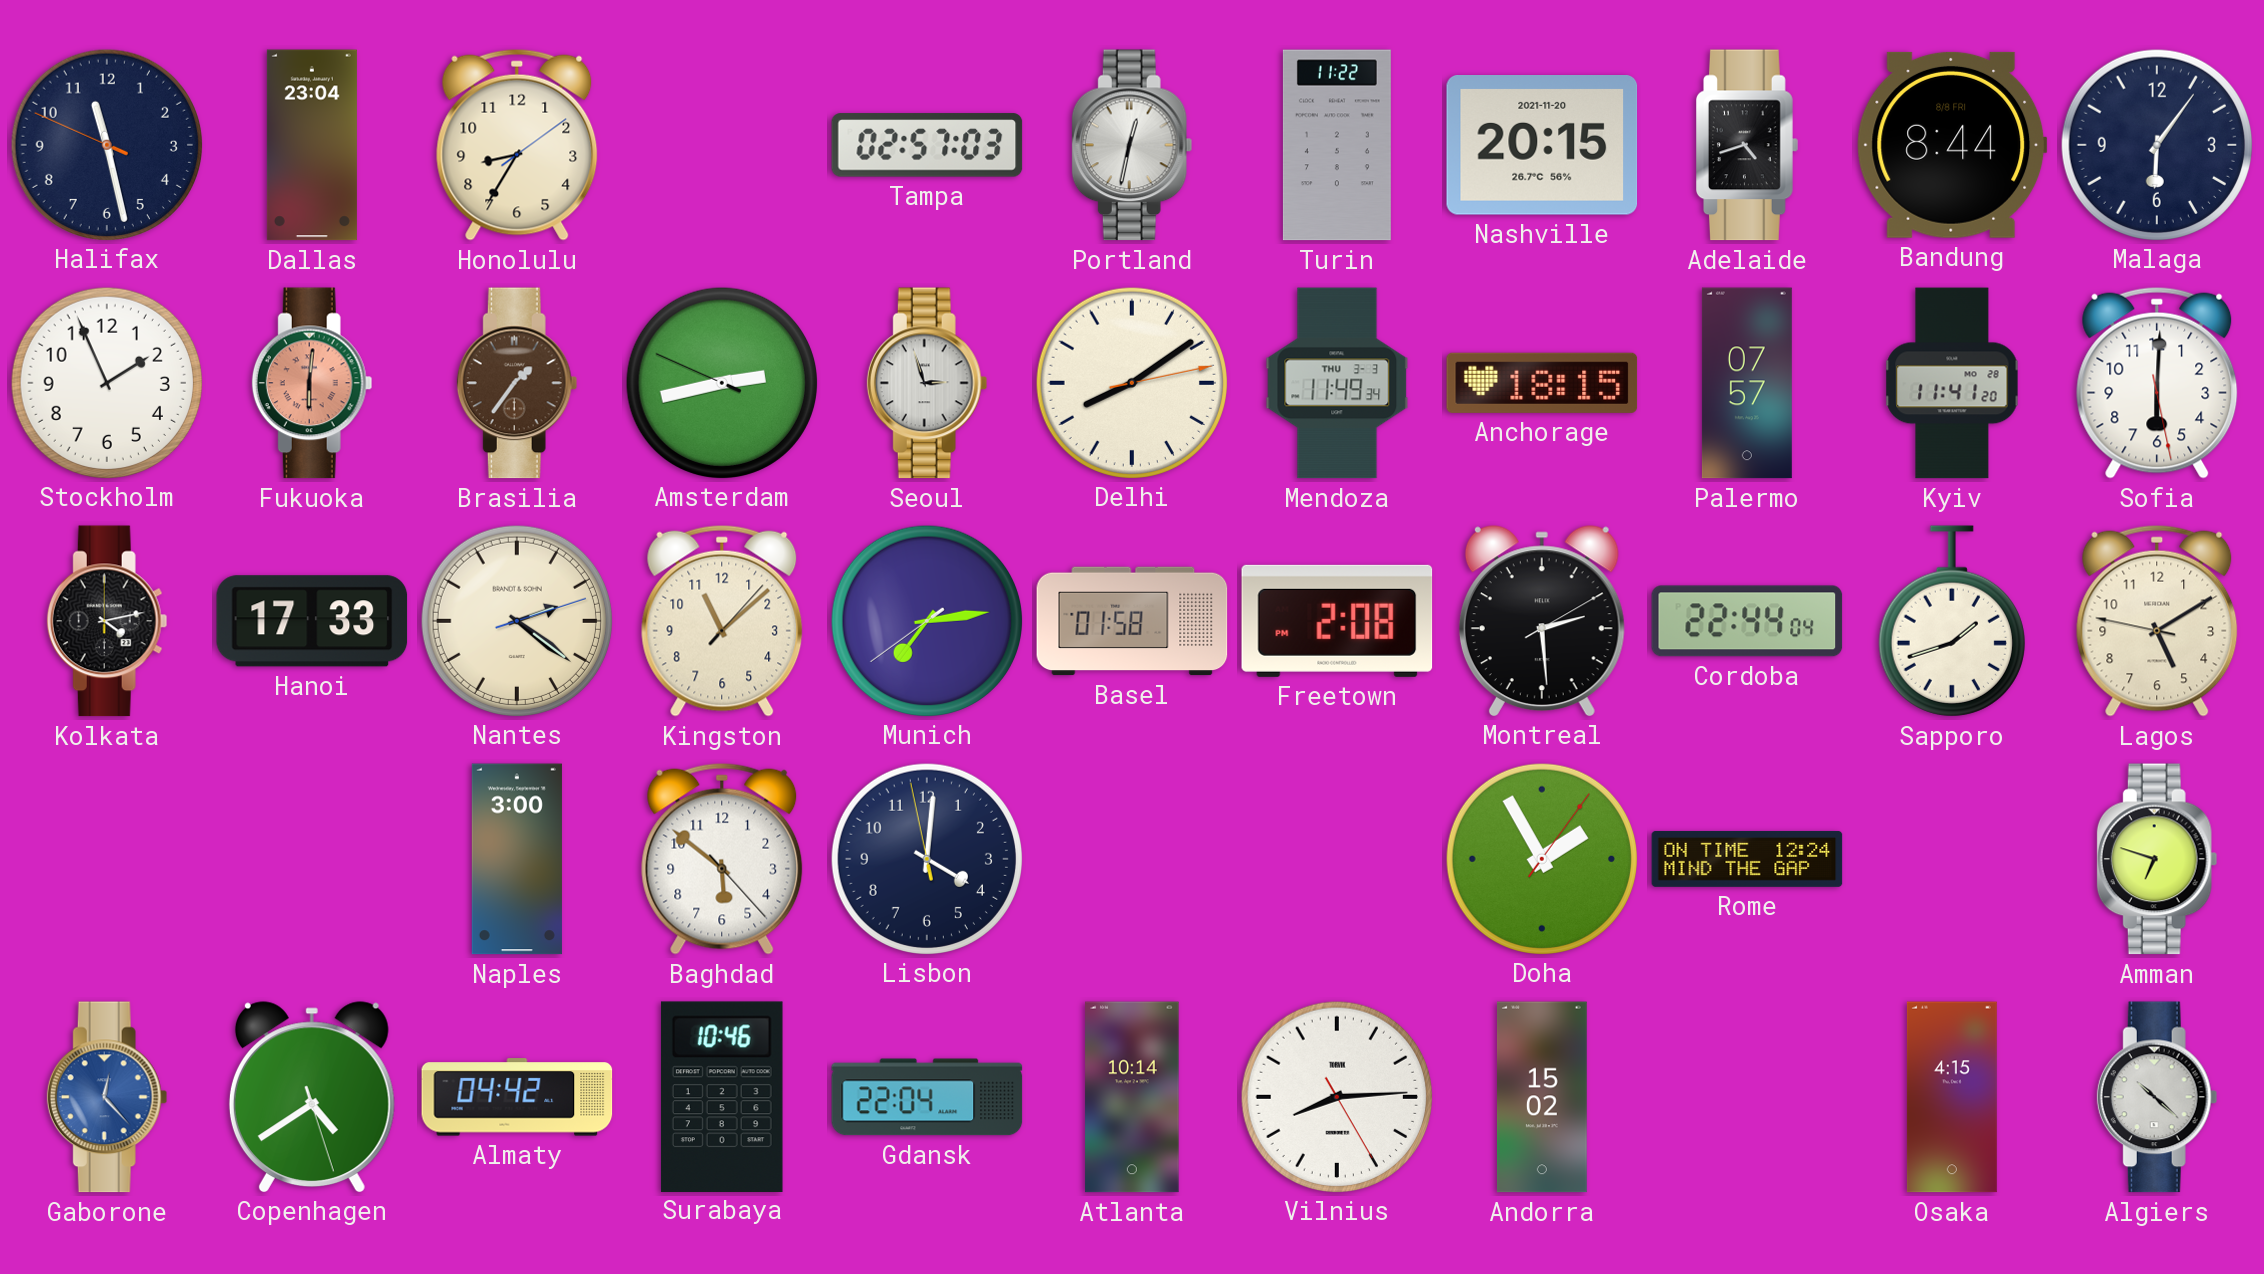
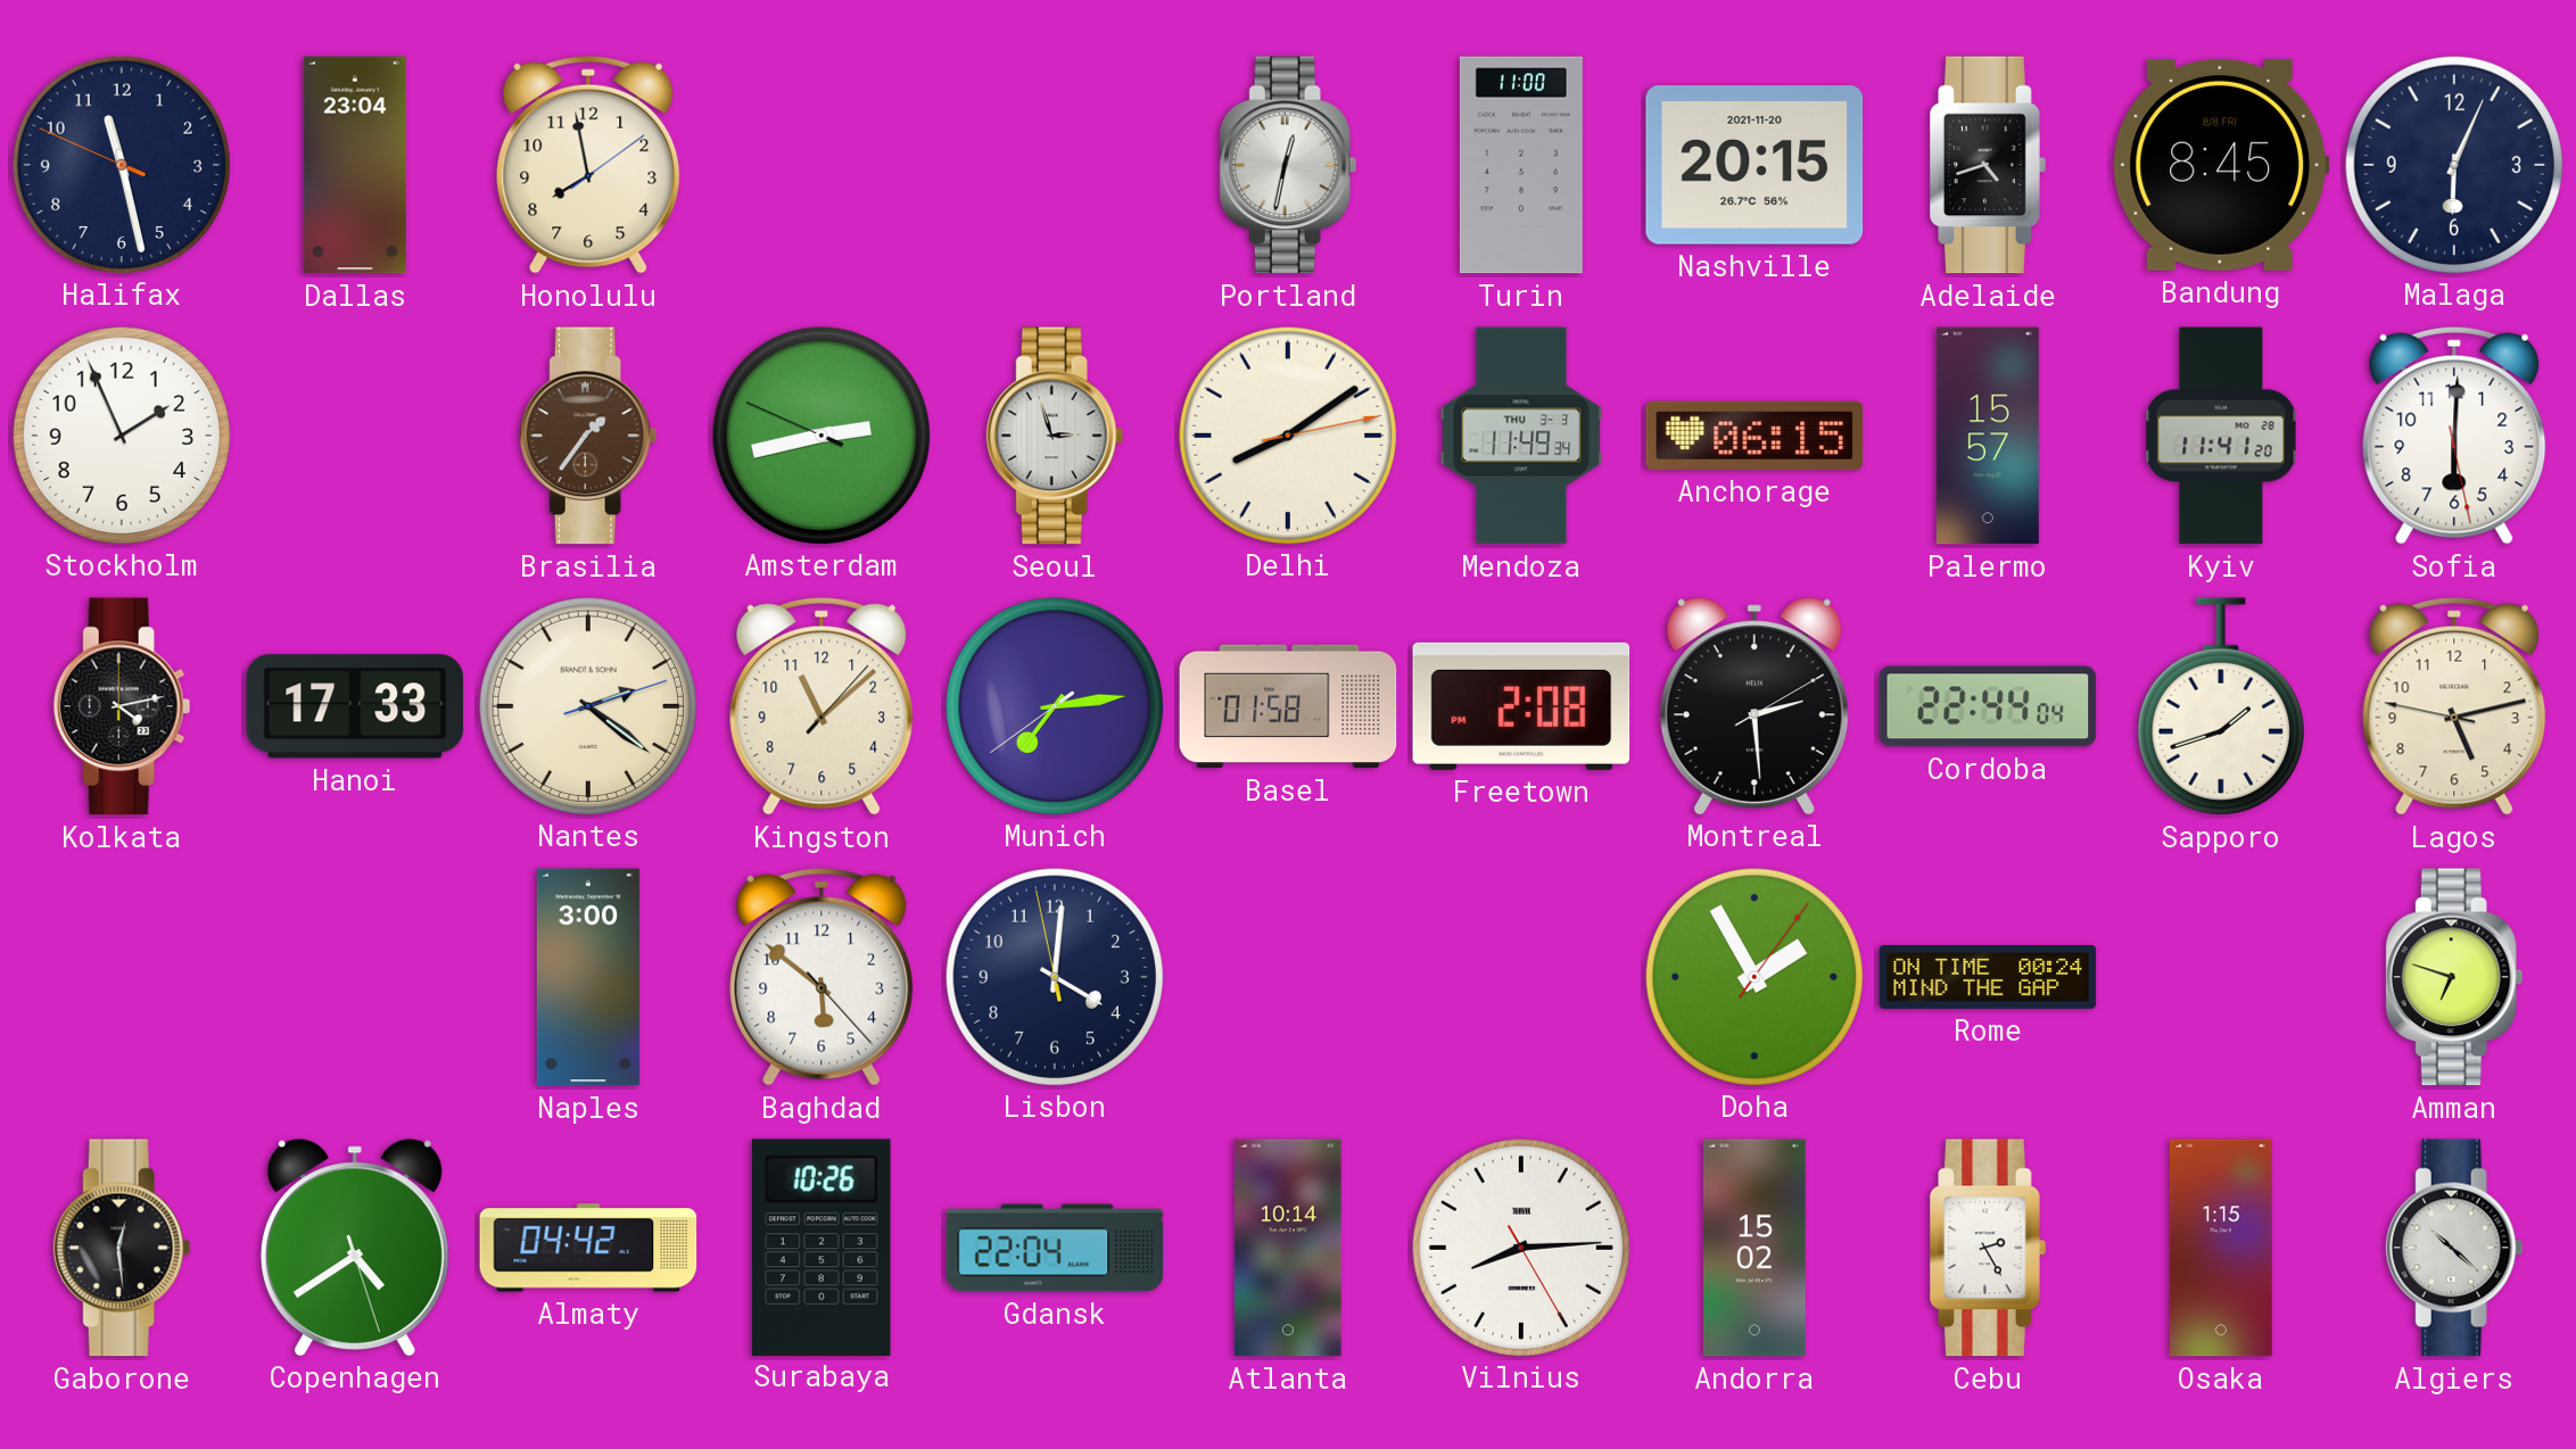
Honolulu: 8:35 -> 7:58 (588, 165)
Tampa: 02:57 -> none (927, 145)
Turin: 11:22 -> 11:00 (1521, 165)
Bandung: 8:44 -> 8:45 (2221, 165)
Malaga: 6:06 -> 6:04 (2453, 164)
Fukuoka: 6:01 -> none (312, 383)
Anchorage: 18:15 -> 06:15 (1755, 436)
Palermo: 07:57 -> 15:57 (1988, 436)
Lagos: 5:09 -> 5:12 (2454, 706)
Rome: 12:24 -> 00:24 (1988, 977)
Gaborone: 12:23 -> 12:29 (122, 1248)
Gaborone dial: blue -> black (122, 1248)
Surabaya: 10:46 -> 10:26 (821, 1247)
Cebu: none -> 2:25 (1989, 1248)
Osaka: 4:15 -> 1:15 (2221, 1248)
